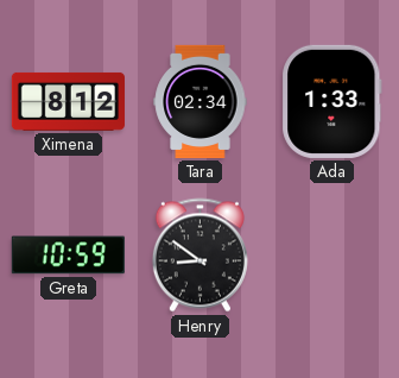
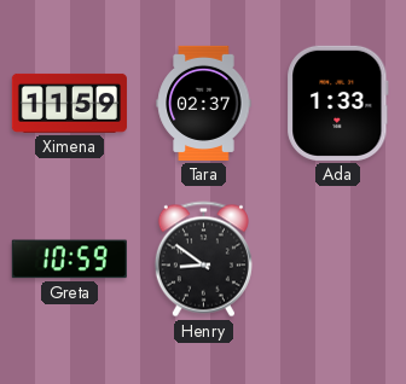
Ximena: 8:12 -> 11:59 (69, 103)
Tara: 02:34 -> 02:37 (204, 103)
